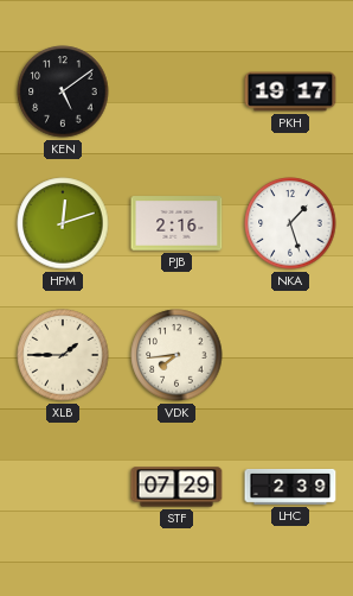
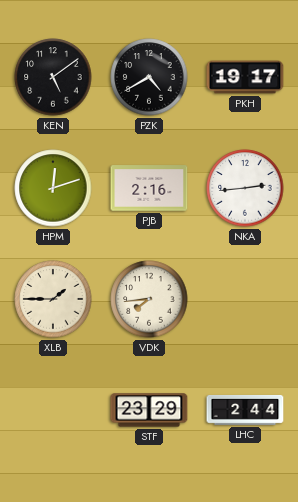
PZK: none -> 4:40 (149, 77)
NKA: 1:27 -> 2:44 (245, 188)
STF: 07:29 -> 23:29 (149, 410)
LHC: 2:39 -> 2:44 (245, 410)
